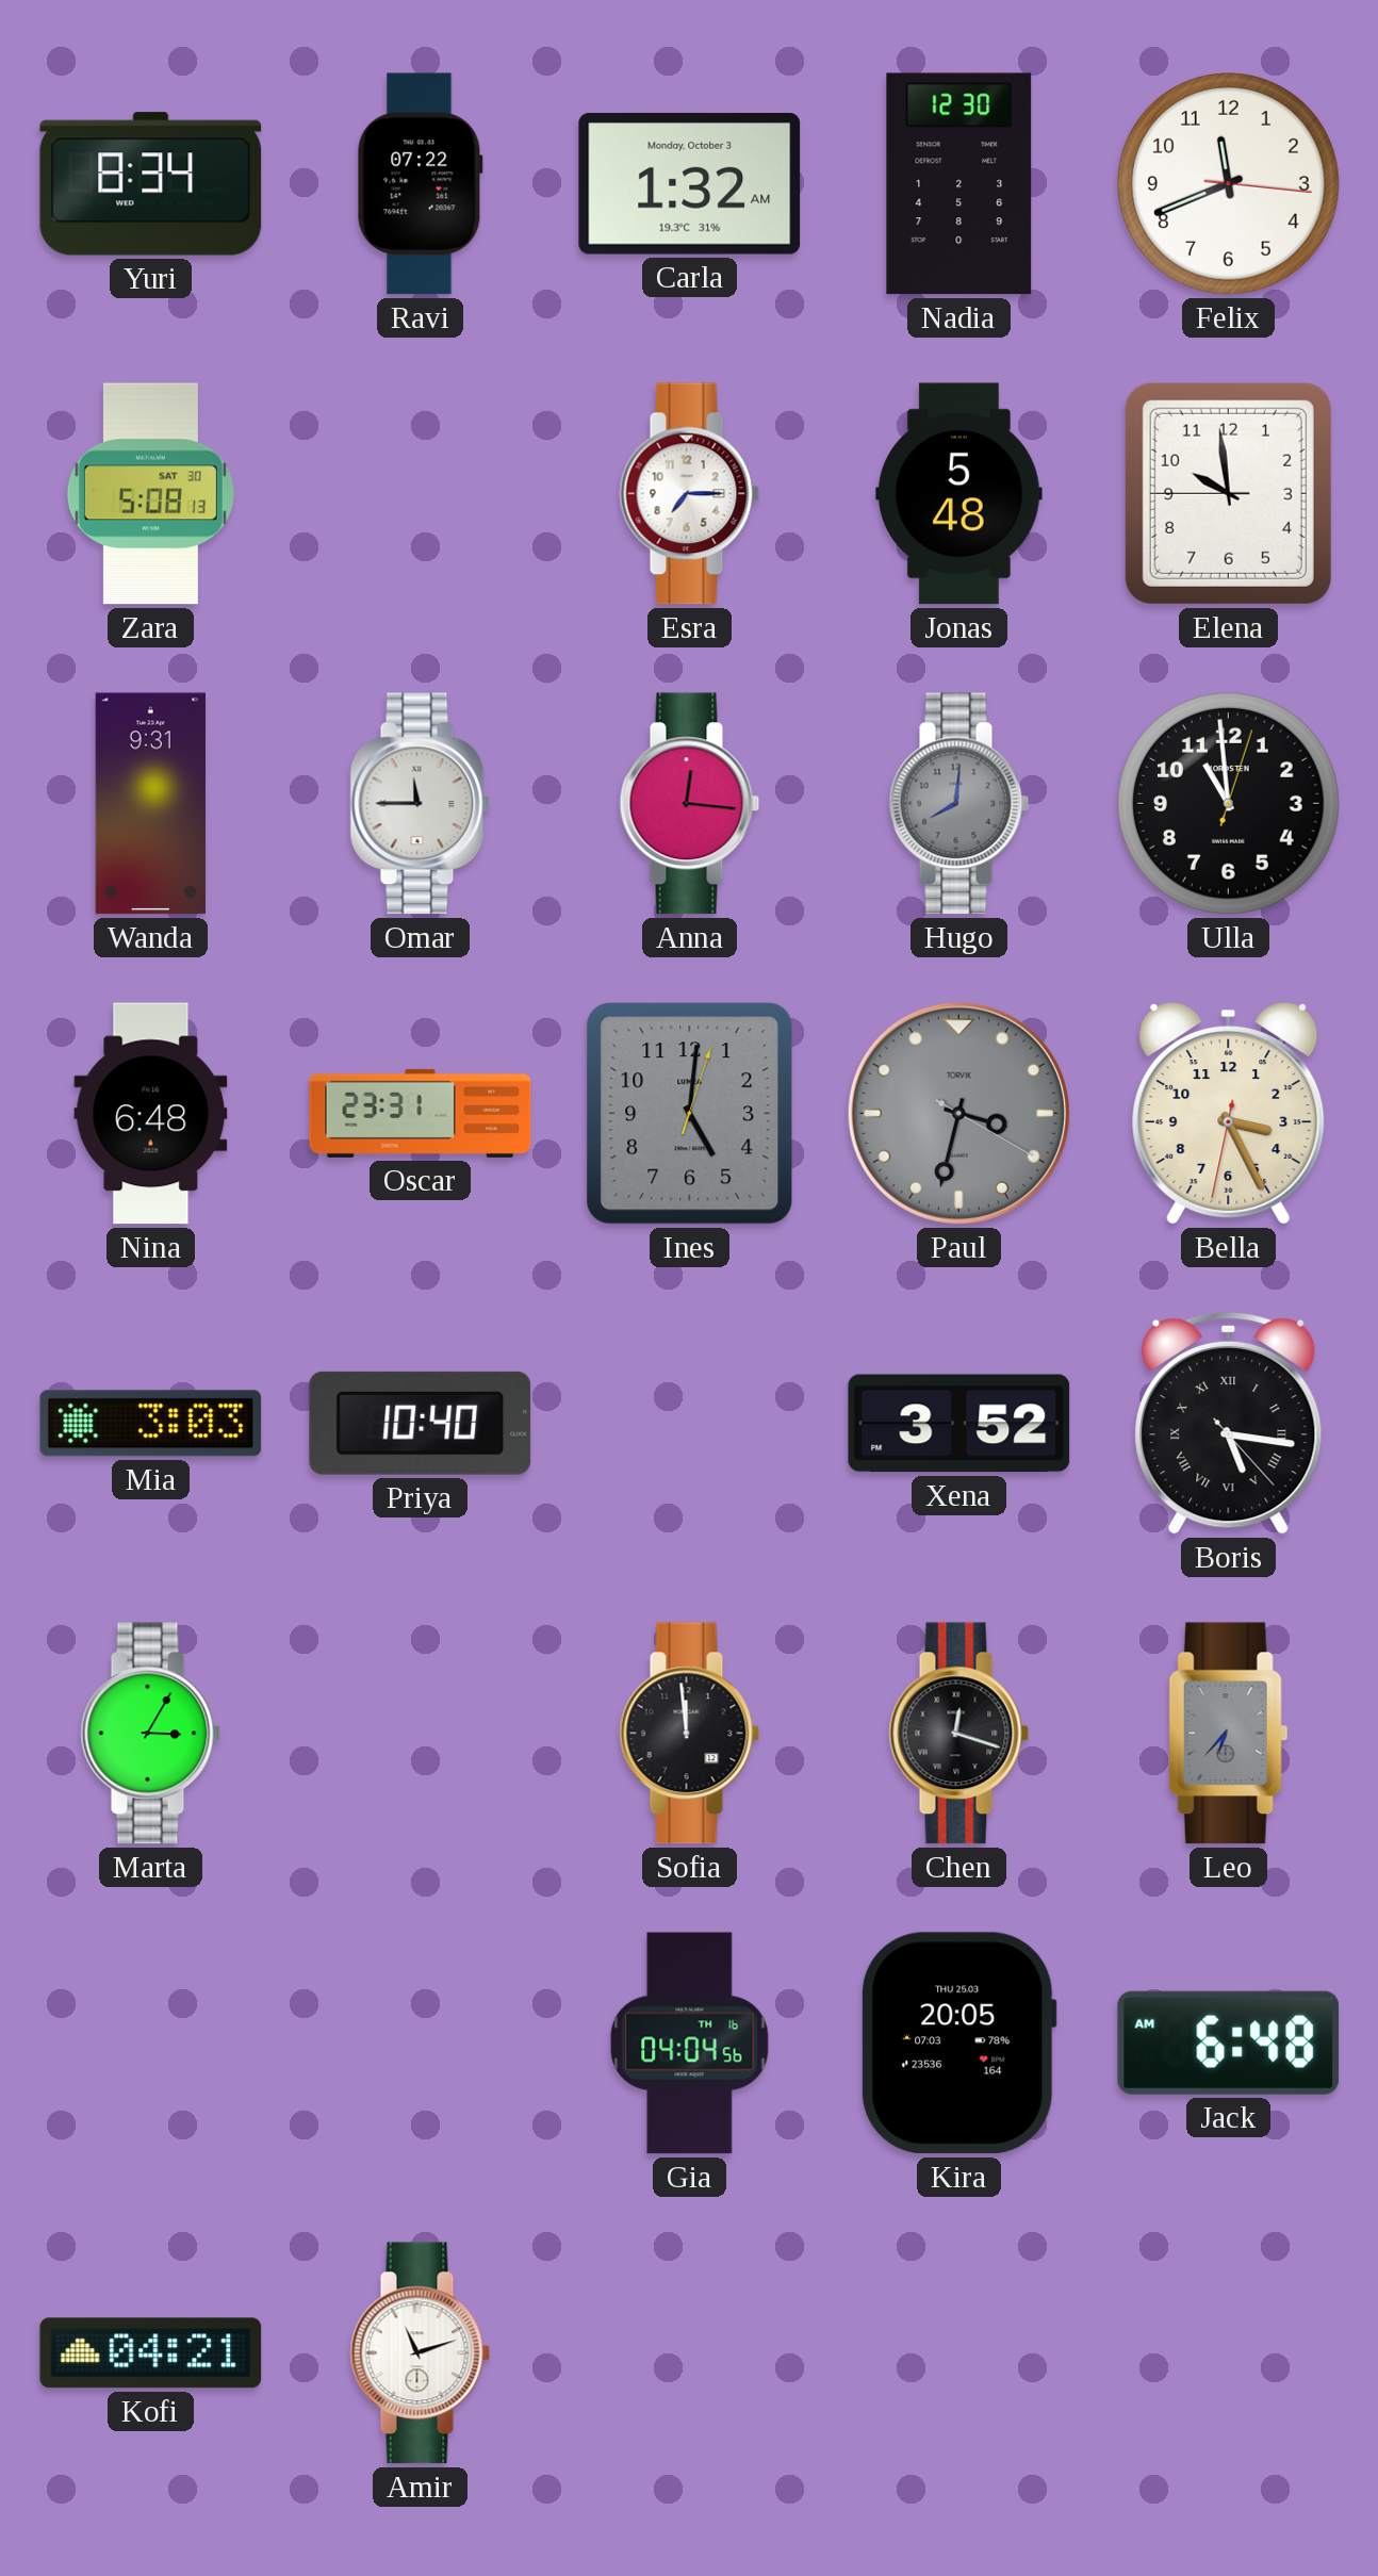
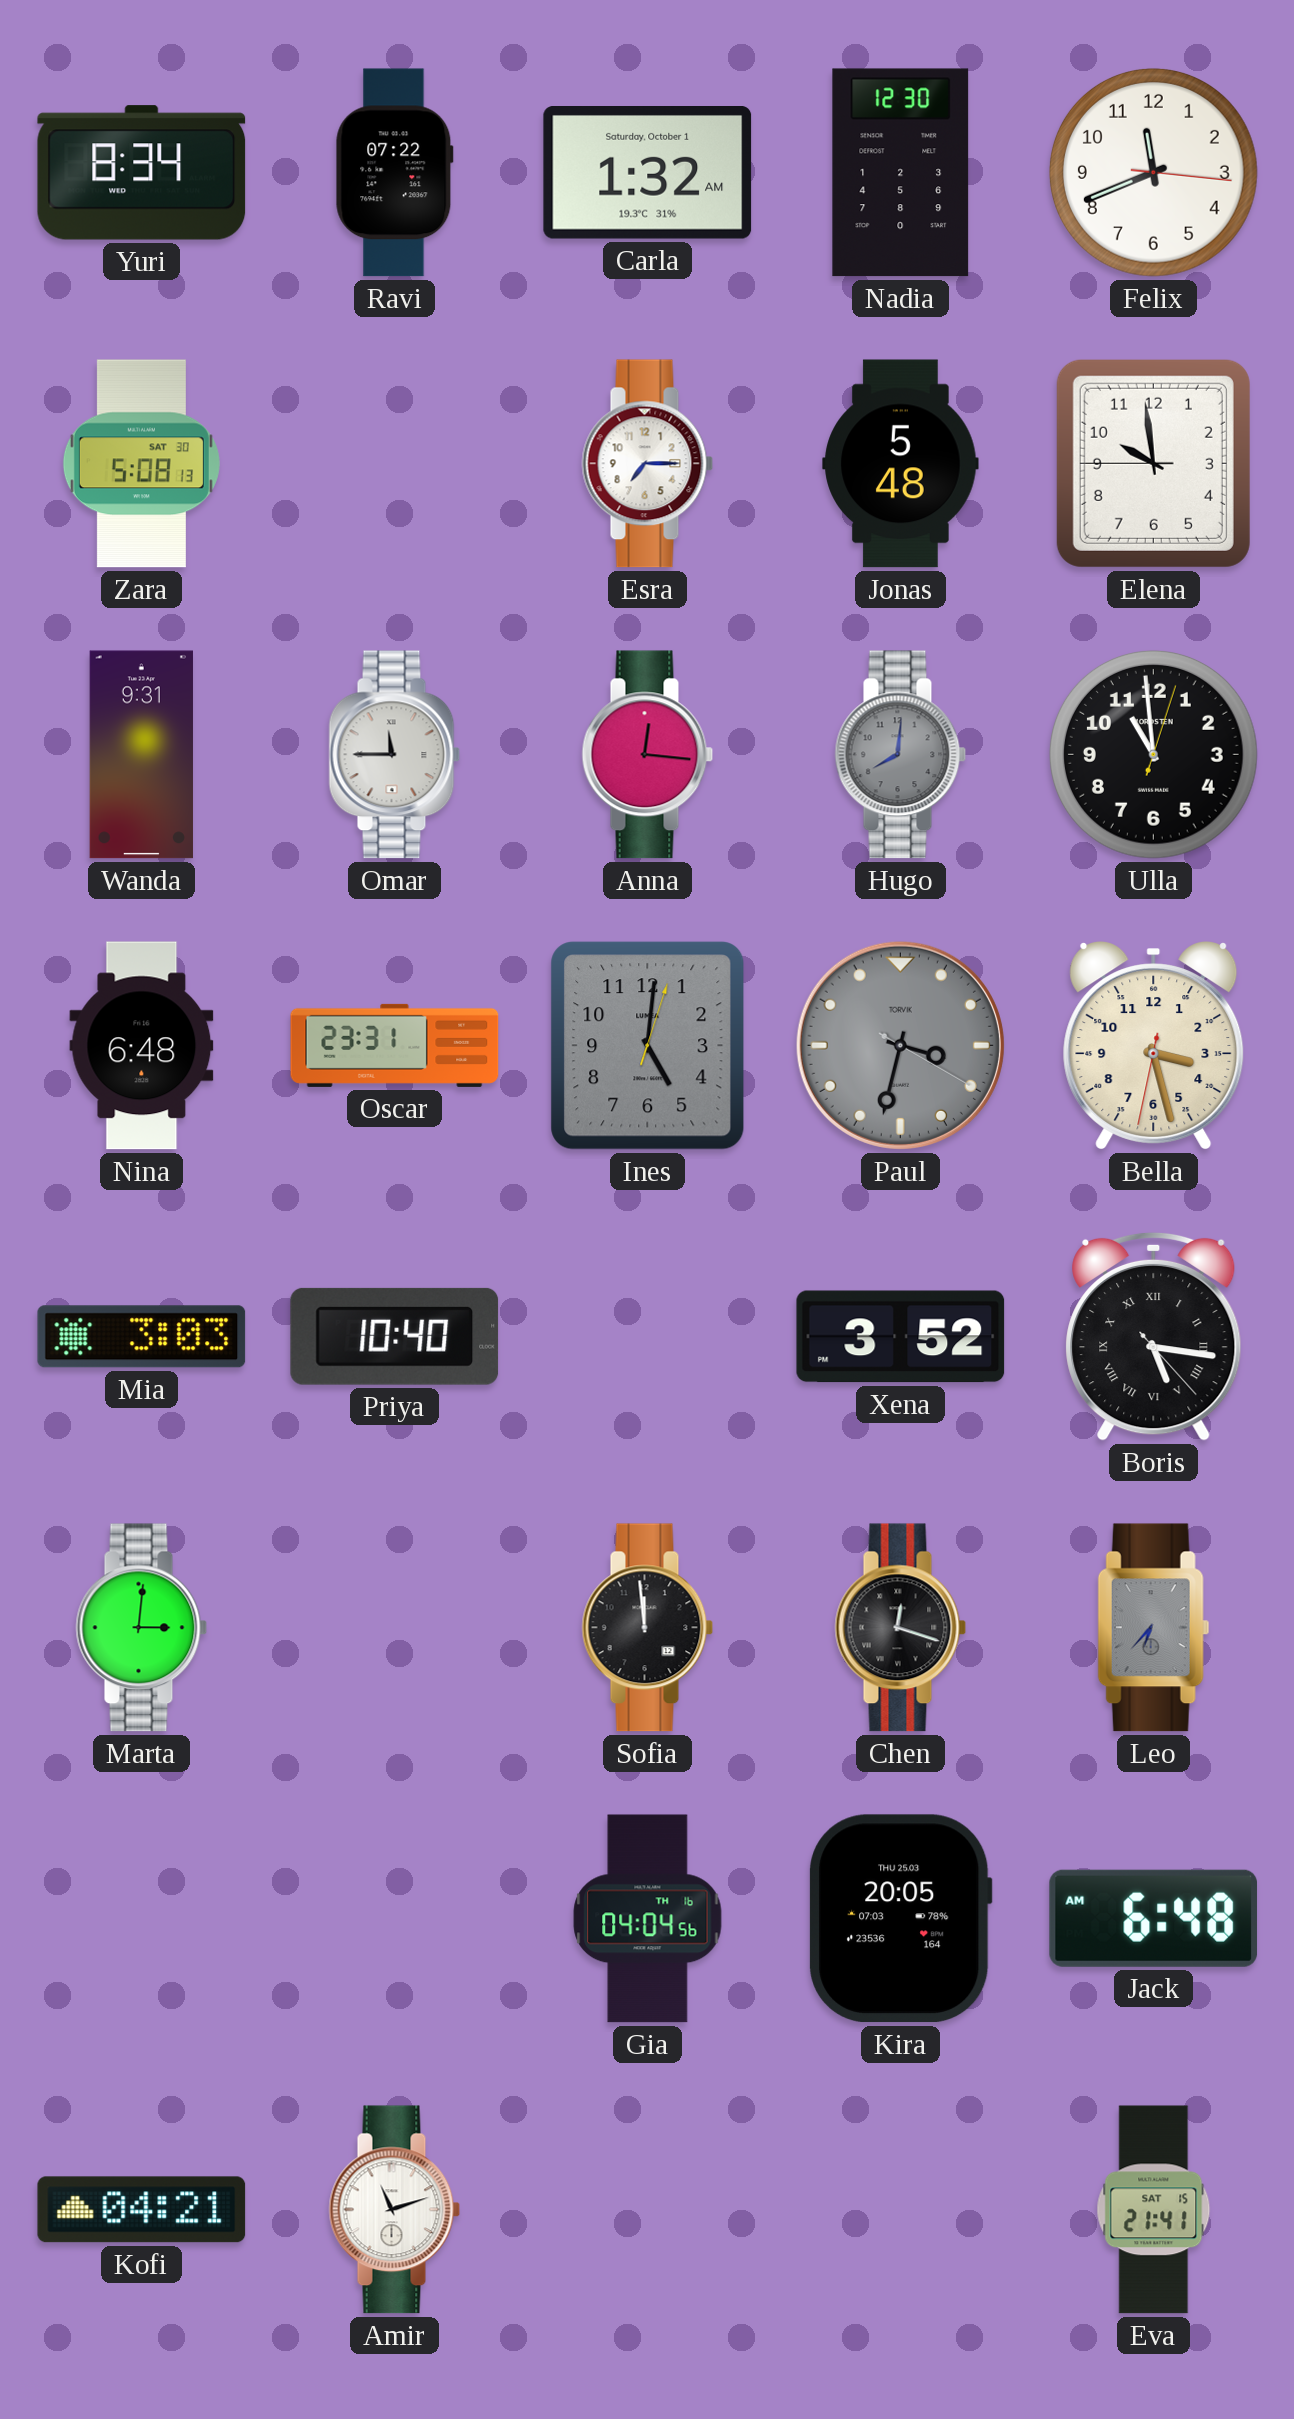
Carla date: Monday, October 3 -> Saturday, October 1 (648, 173)
Bella: 3:25 -> 3:27 (1154, 1046)
Marta: 3:05 -> 3:01 (142, 1628)
Eva: none -> 21:41 (1154, 2210)
